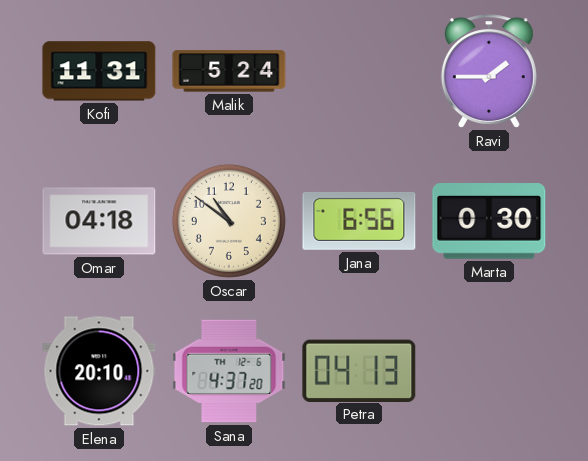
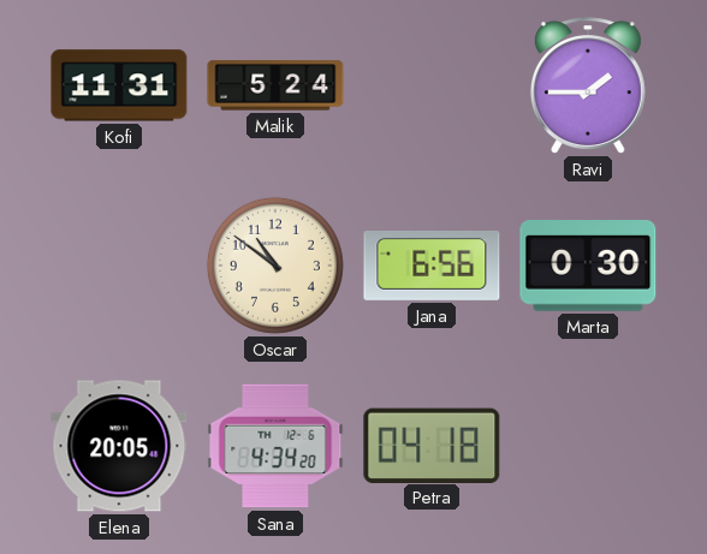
Omar: 04:18 -> none (99, 221)
Elena: 20:10 -> 20:05 (119, 446)
Sana: 4:37 -> 4:34 (275, 446)
Petra: 04:13 -> 04:18 (432, 445)
